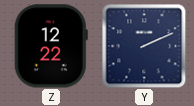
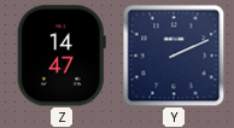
Z: 12:22 -> 14:47 (62, 56)
